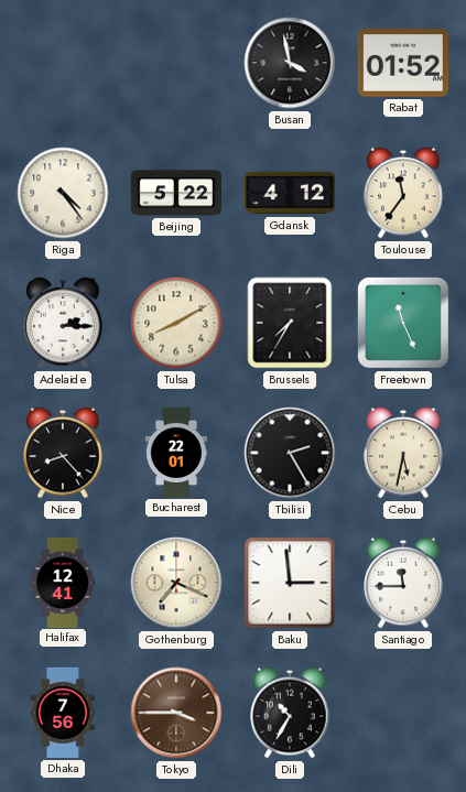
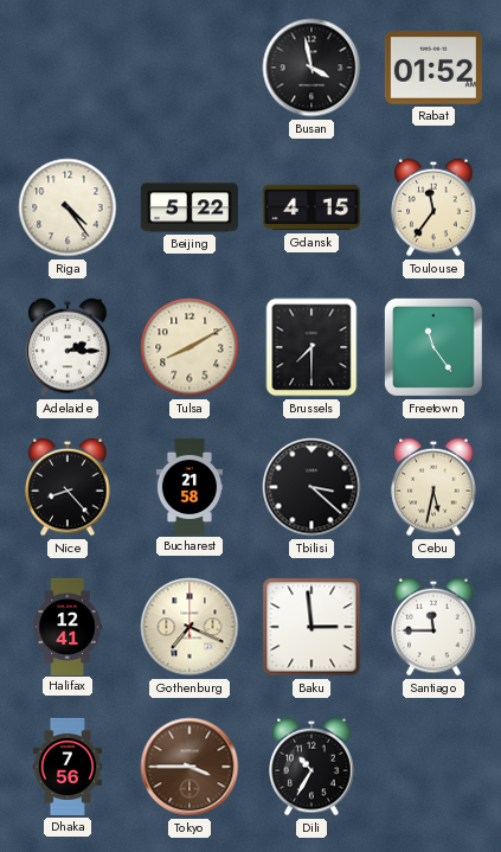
Gdansk: 4:12 -> 4:15 (311, 207)
Brussels: 7:35 -> 7:30 (311, 347)
Freetown: 11:26 -> 11:24 (433, 347)
Bucharest: 22:01 -> 21:58 (188, 486)
Tbilisi: 2:25 -> 3:22 (311, 487)
